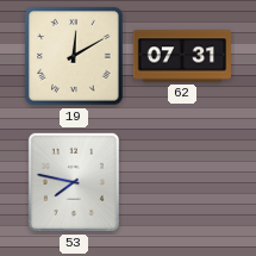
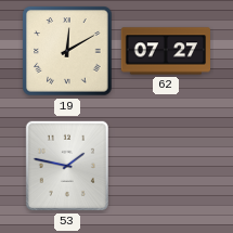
62: 07:31 -> 07:27 (166, 51)
53: 7:47 -> 1:47 (67, 166)
